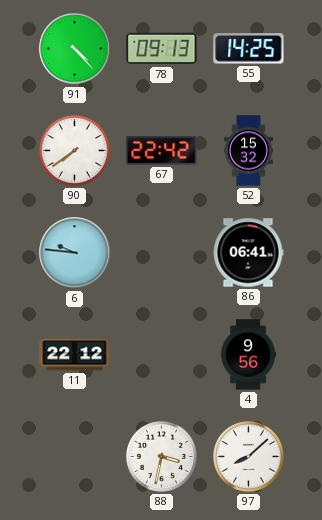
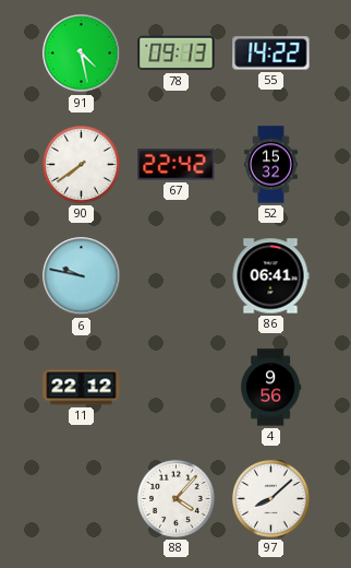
91: 4:23 -> 4:28 (82, 54)
55: 14:25 -> 14:22 (271, 54)
6: 9:46 -> 9:47 (82, 276)
88: 3:32 -> 4:07 (177, 499)
